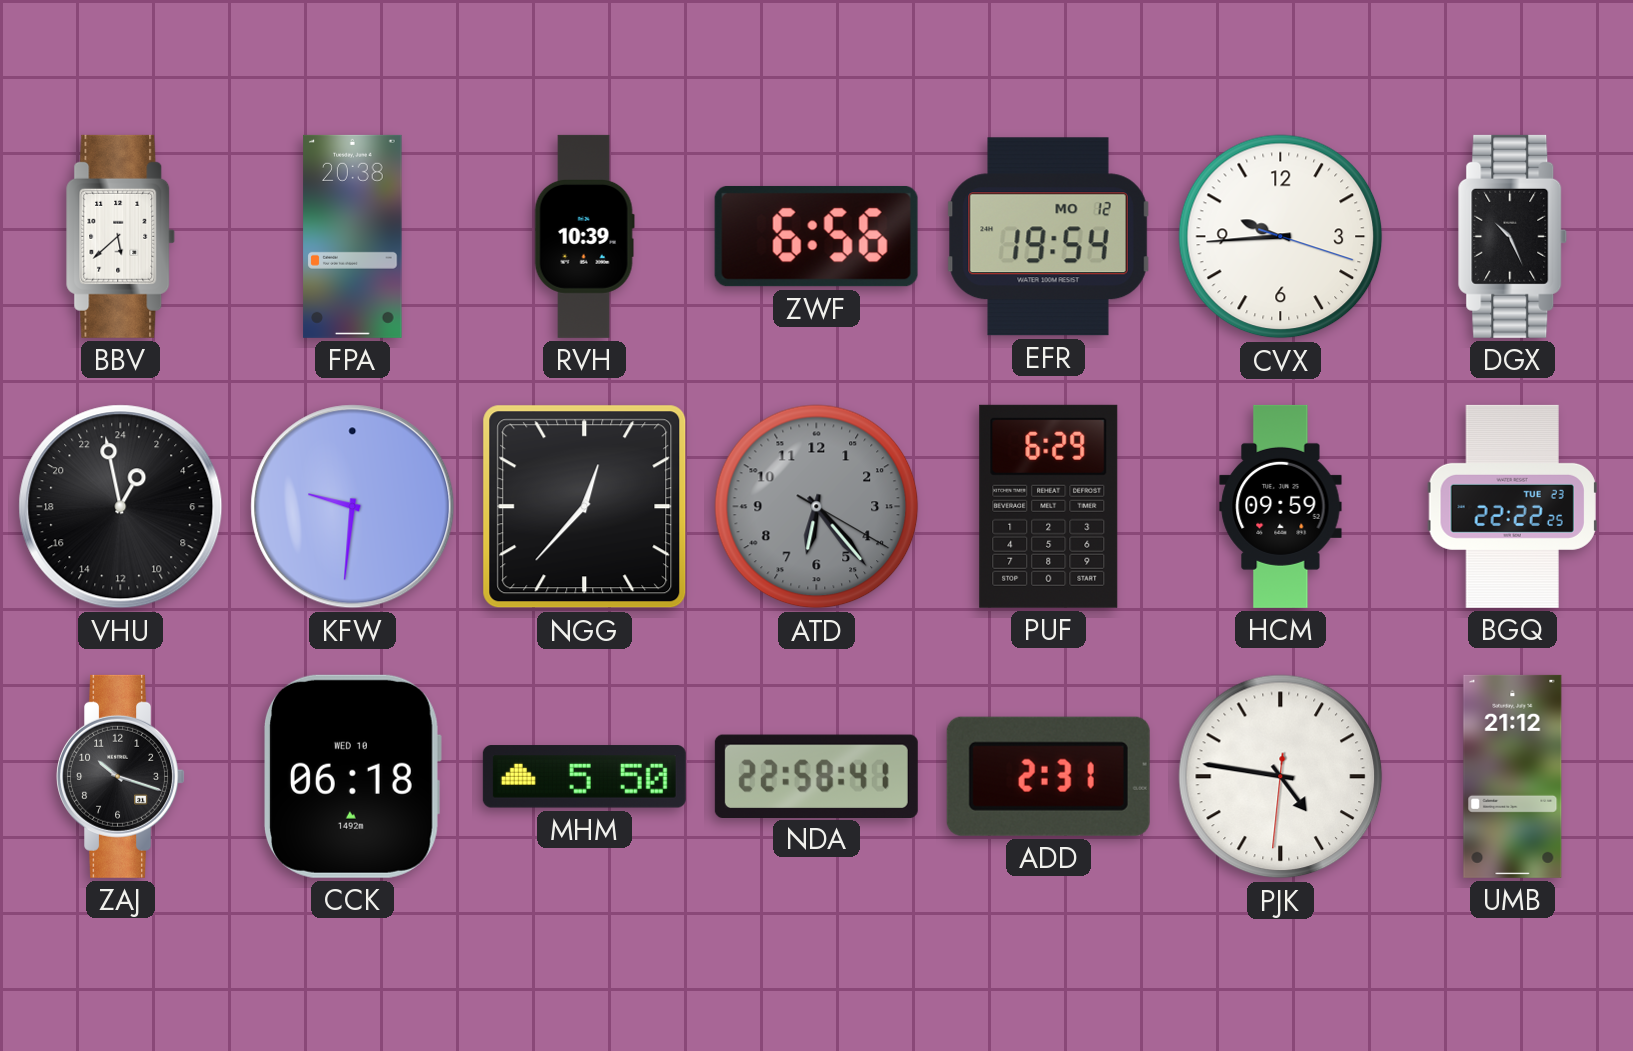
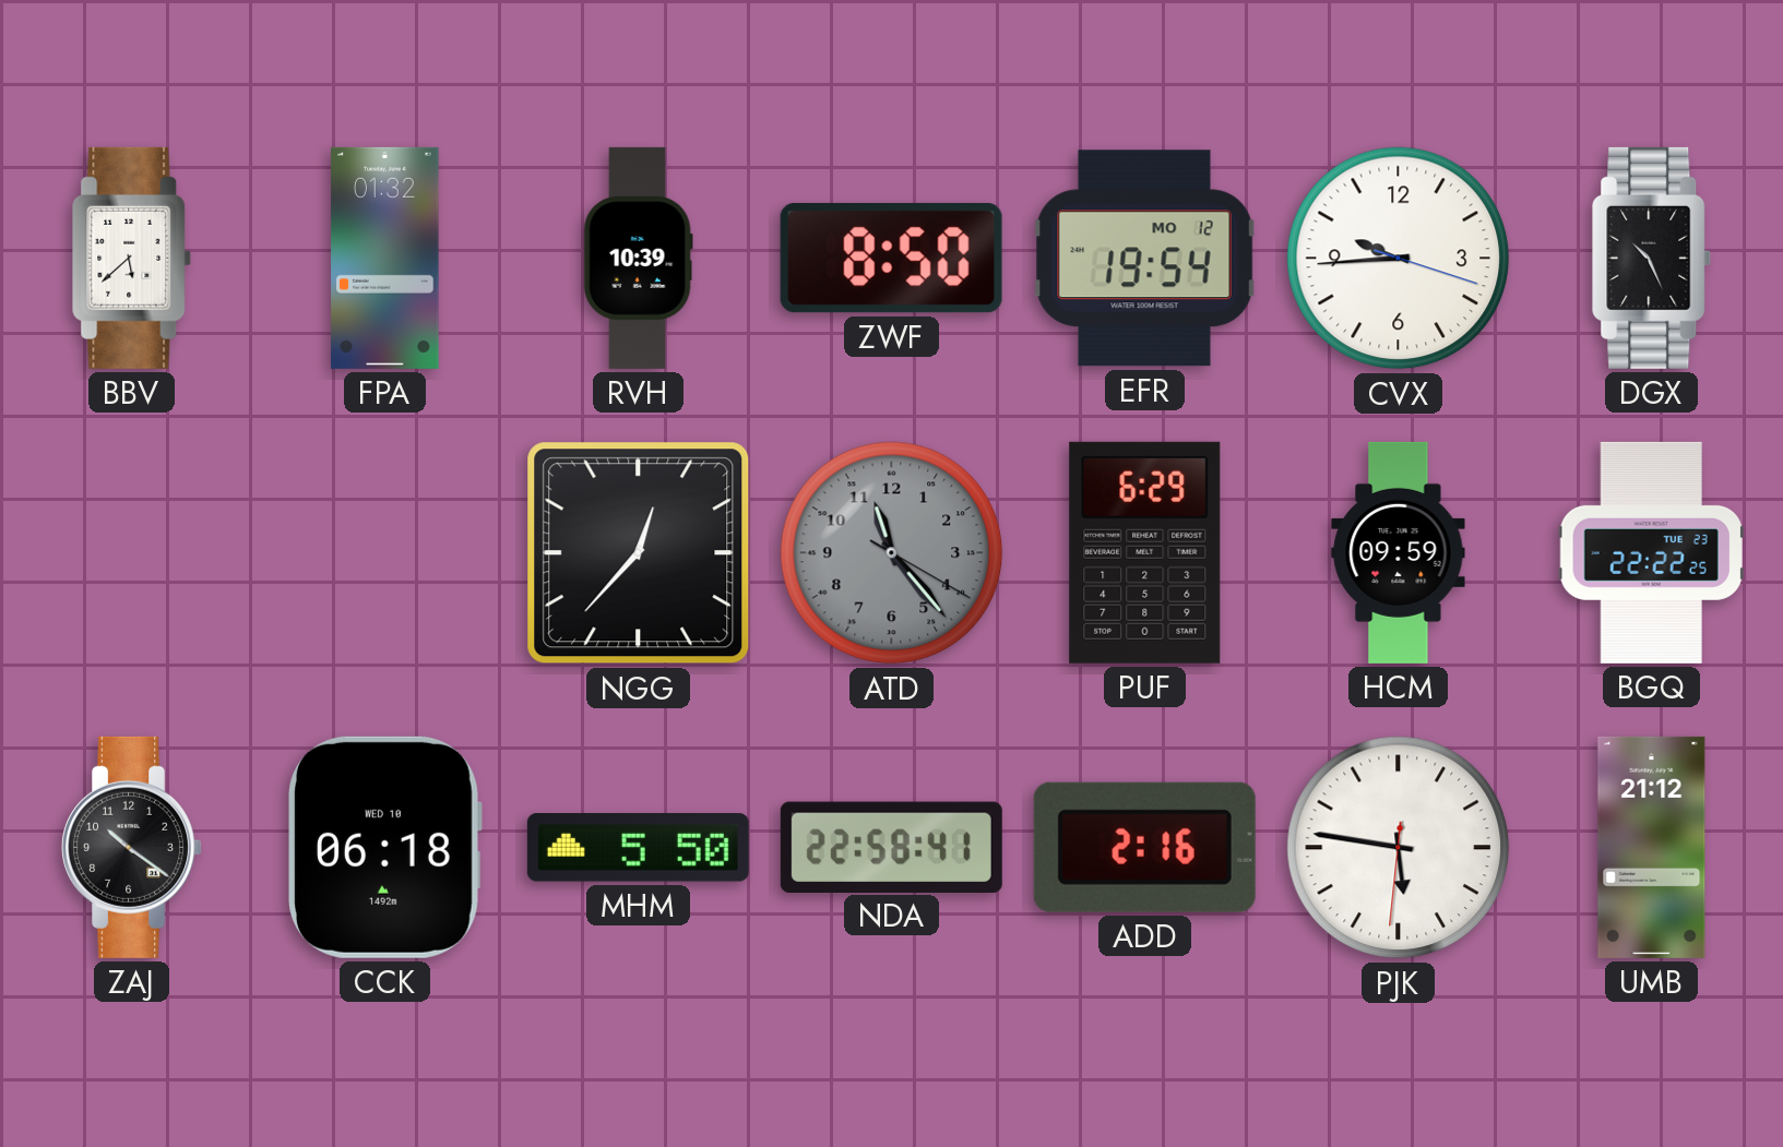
FPA: 20:38 -> 01:32 (385, 258)
ZWF: 6:56 -> 8:50 (891, 258)
VHU: 1:58 -> none (121, 507)
KFW: 9:31 -> none (353, 507)
ATD: 6:23 -> 11:23 (892, 553)
ZAJ: 10:18 -> 10:21 (131, 847)
ADD: 2:31 -> 2:16 (1144, 847)
PJK: 4:46 -> 5:46 (1399, 848)
